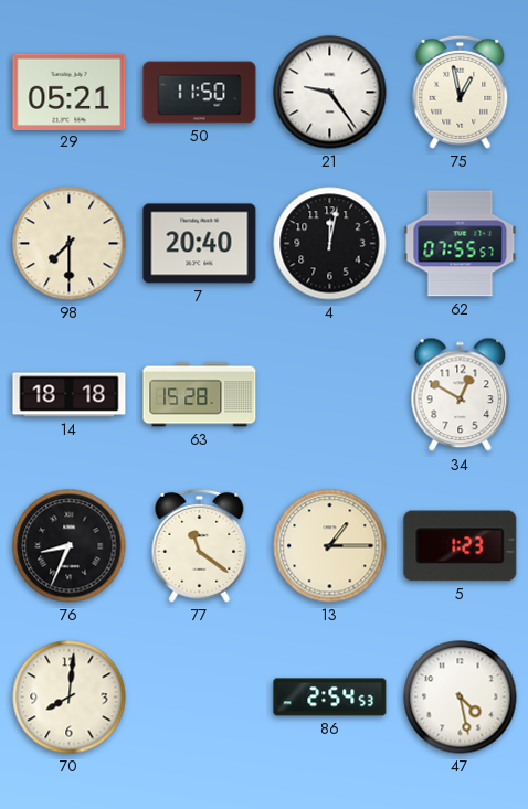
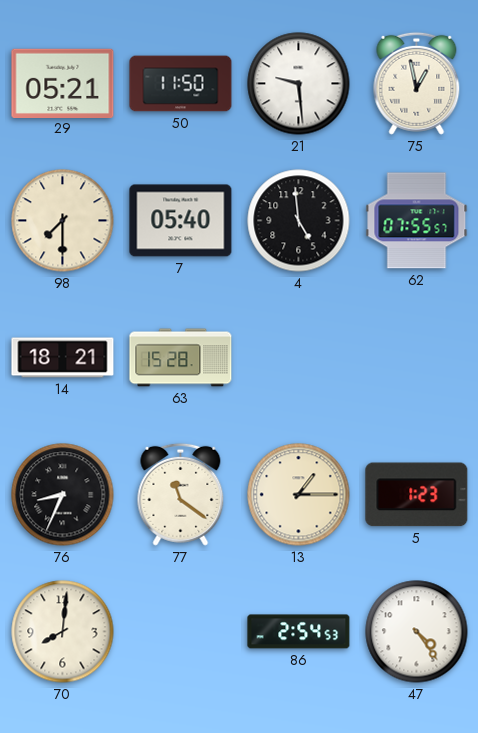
21: 9:24 -> 9:29 (299, 84)
7: 20:40 -> 05:40 (181, 221)
4: 12:02 -> 4:59 (299, 221)
14: 18:18 -> 18:21 (63, 358)
34: 12:50 -> none (461, 395)
47: 4:28 -> 4:24 (417, 632)
